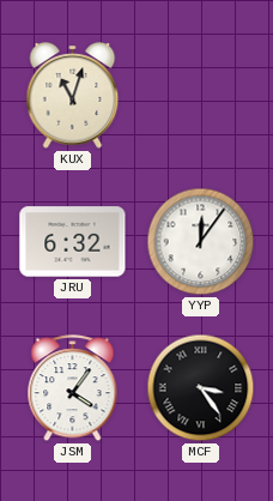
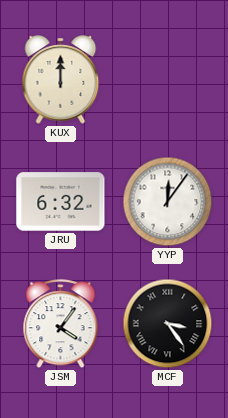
KUX: 11:03 -> 12:00 (61, 80)
